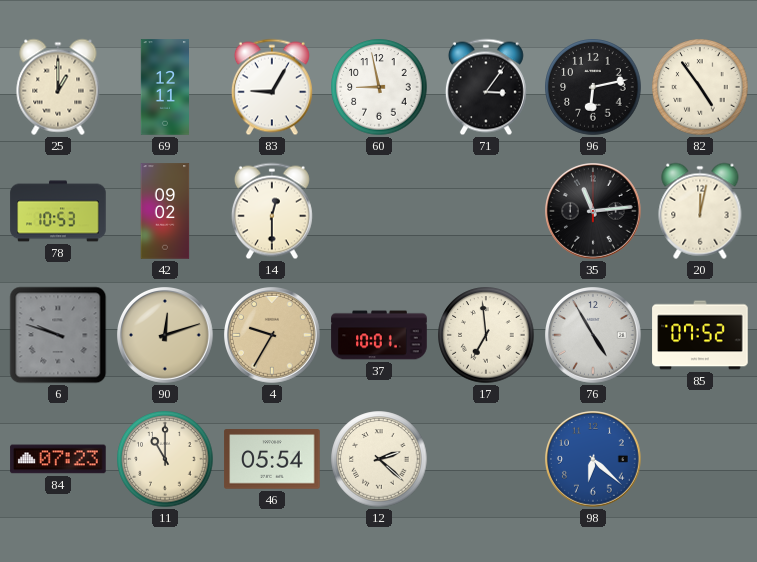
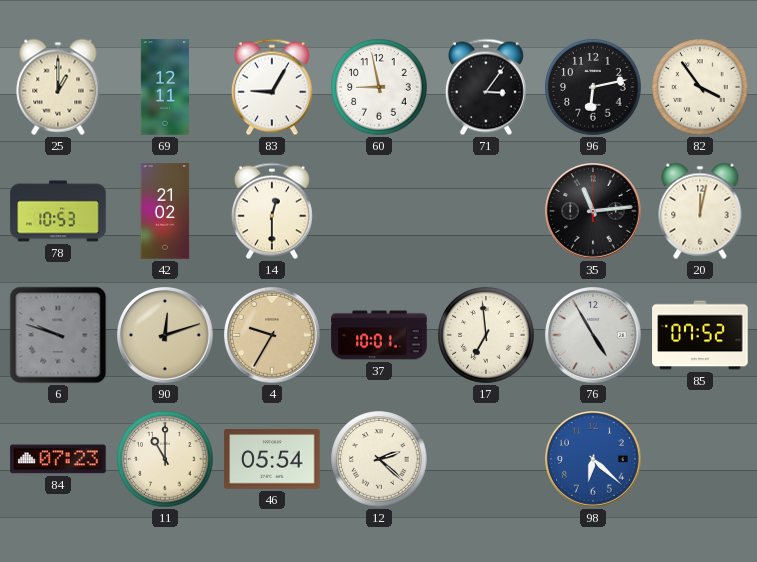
82: 4:54 -> 3:54 (700, 87)
42: 09:02 -> 21:02 (165, 211)
